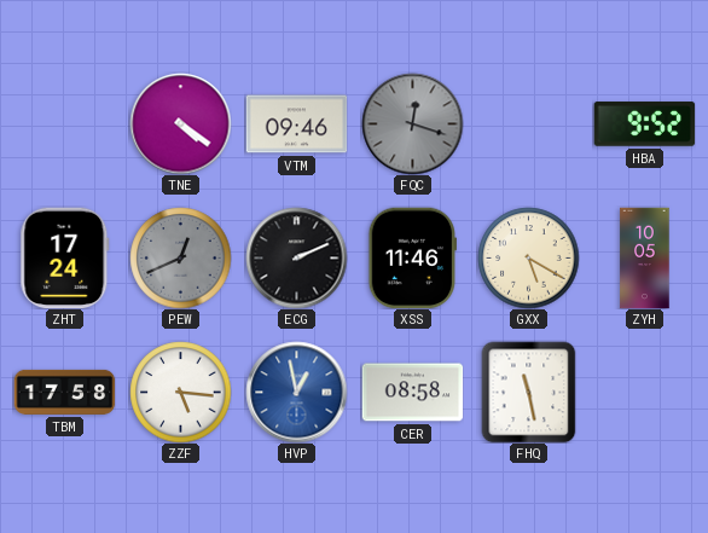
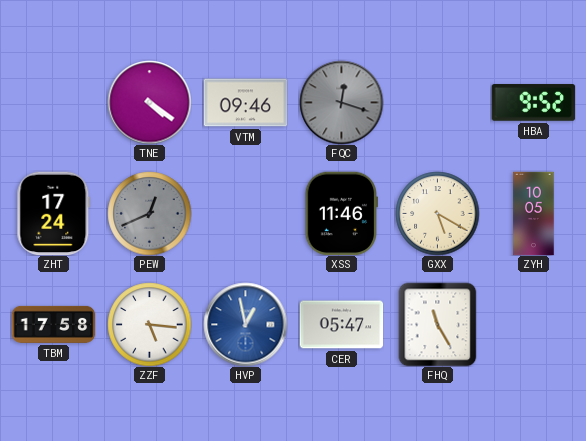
ECG: 2:11 -> none (296, 257)
CER: 08:58 -> 05:47 (341, 325)
FHQ: 11:28 -> 11:25 (438, 324)
